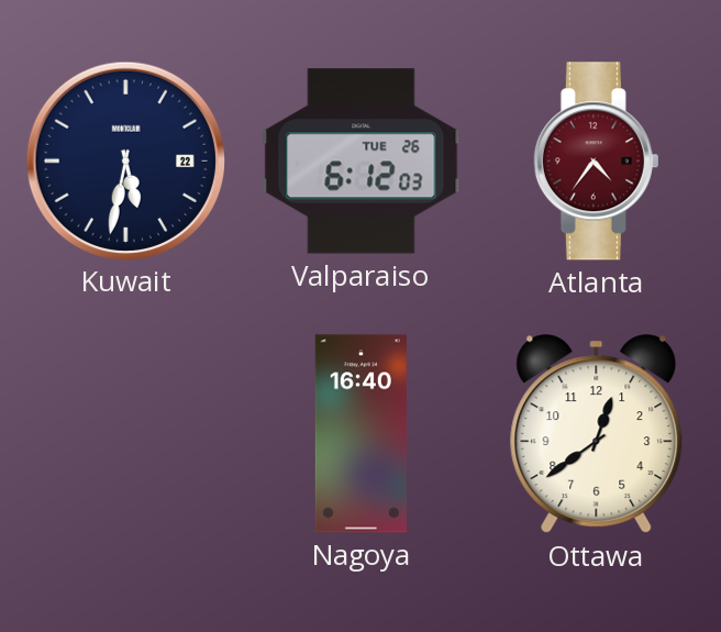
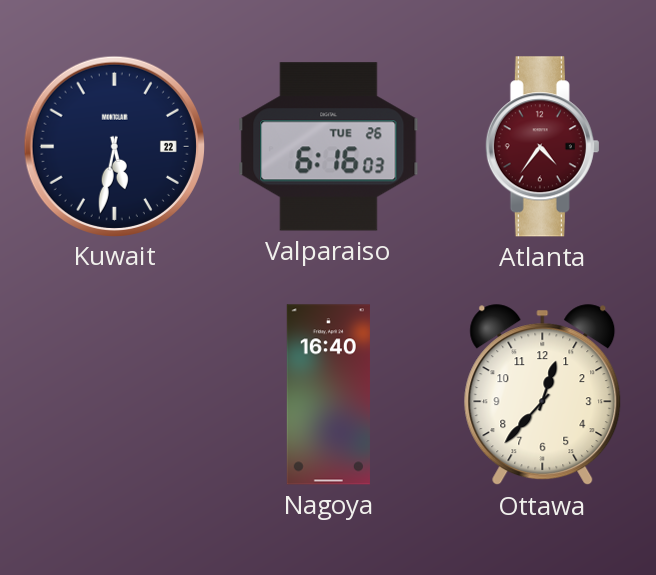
Valparaiso: 6:12 -> 6:16 (329, 147)
Ottawa: 12:39 -> 12:37 (543, 395)
